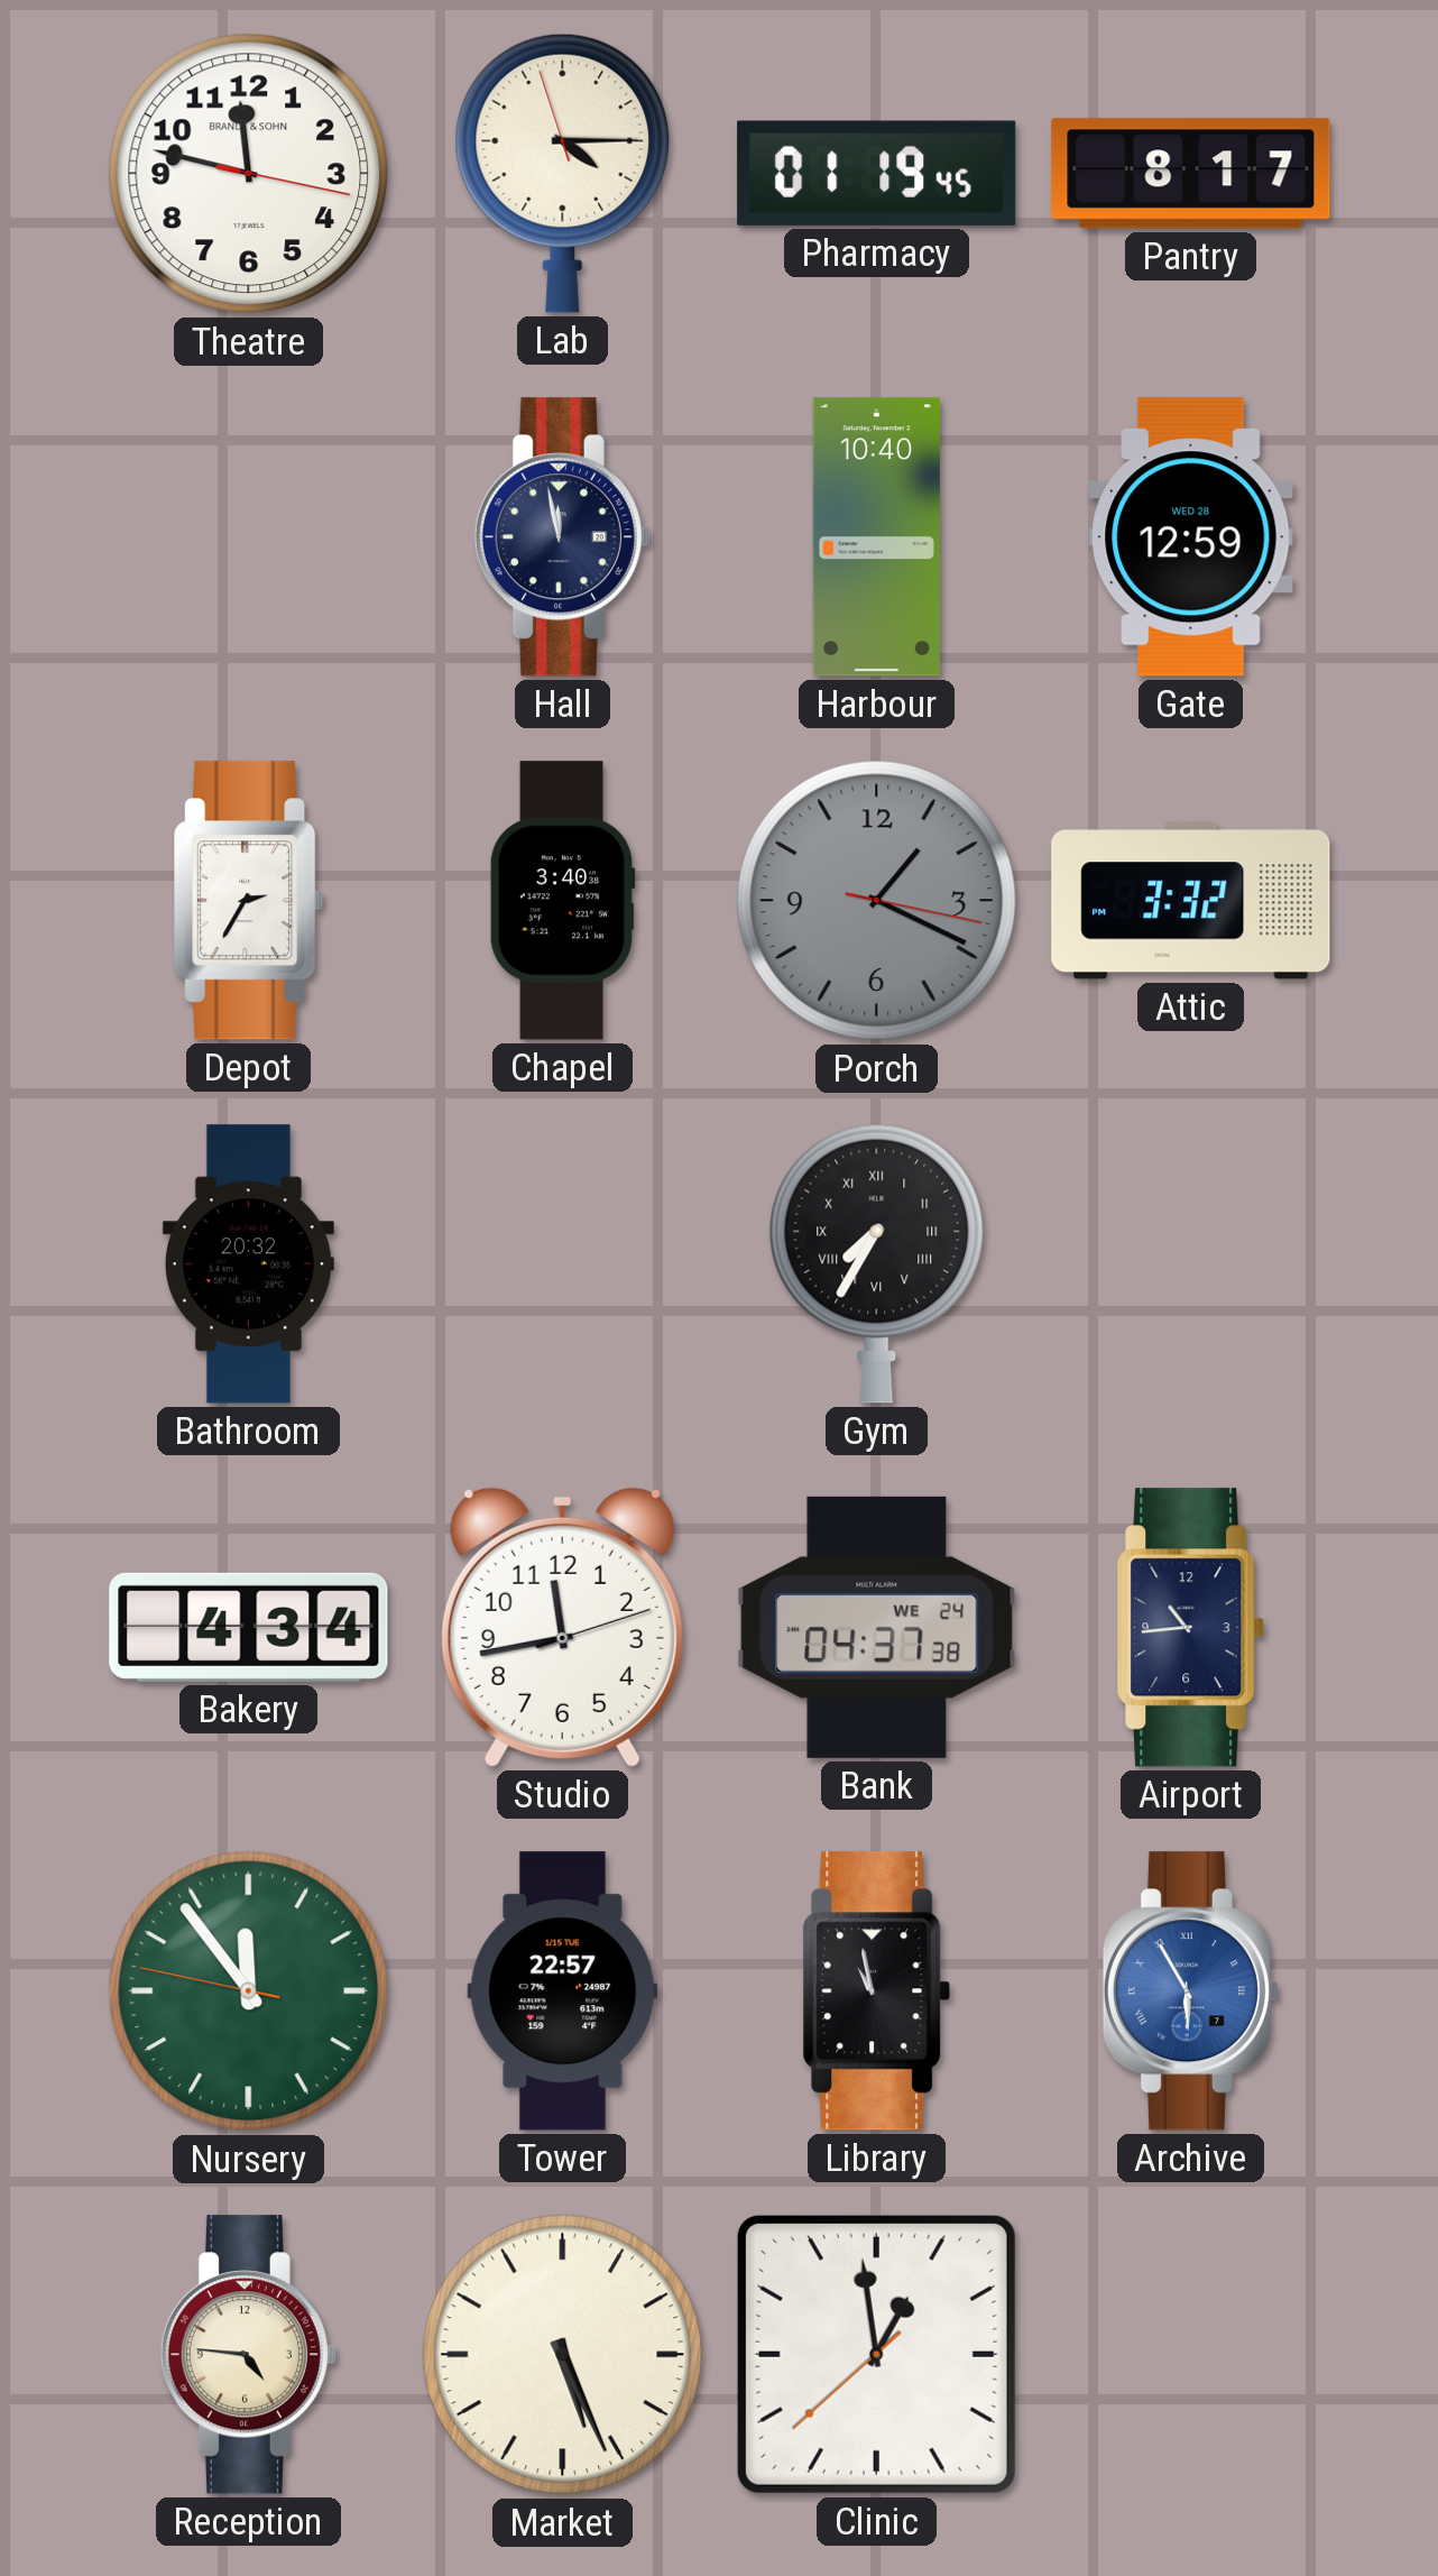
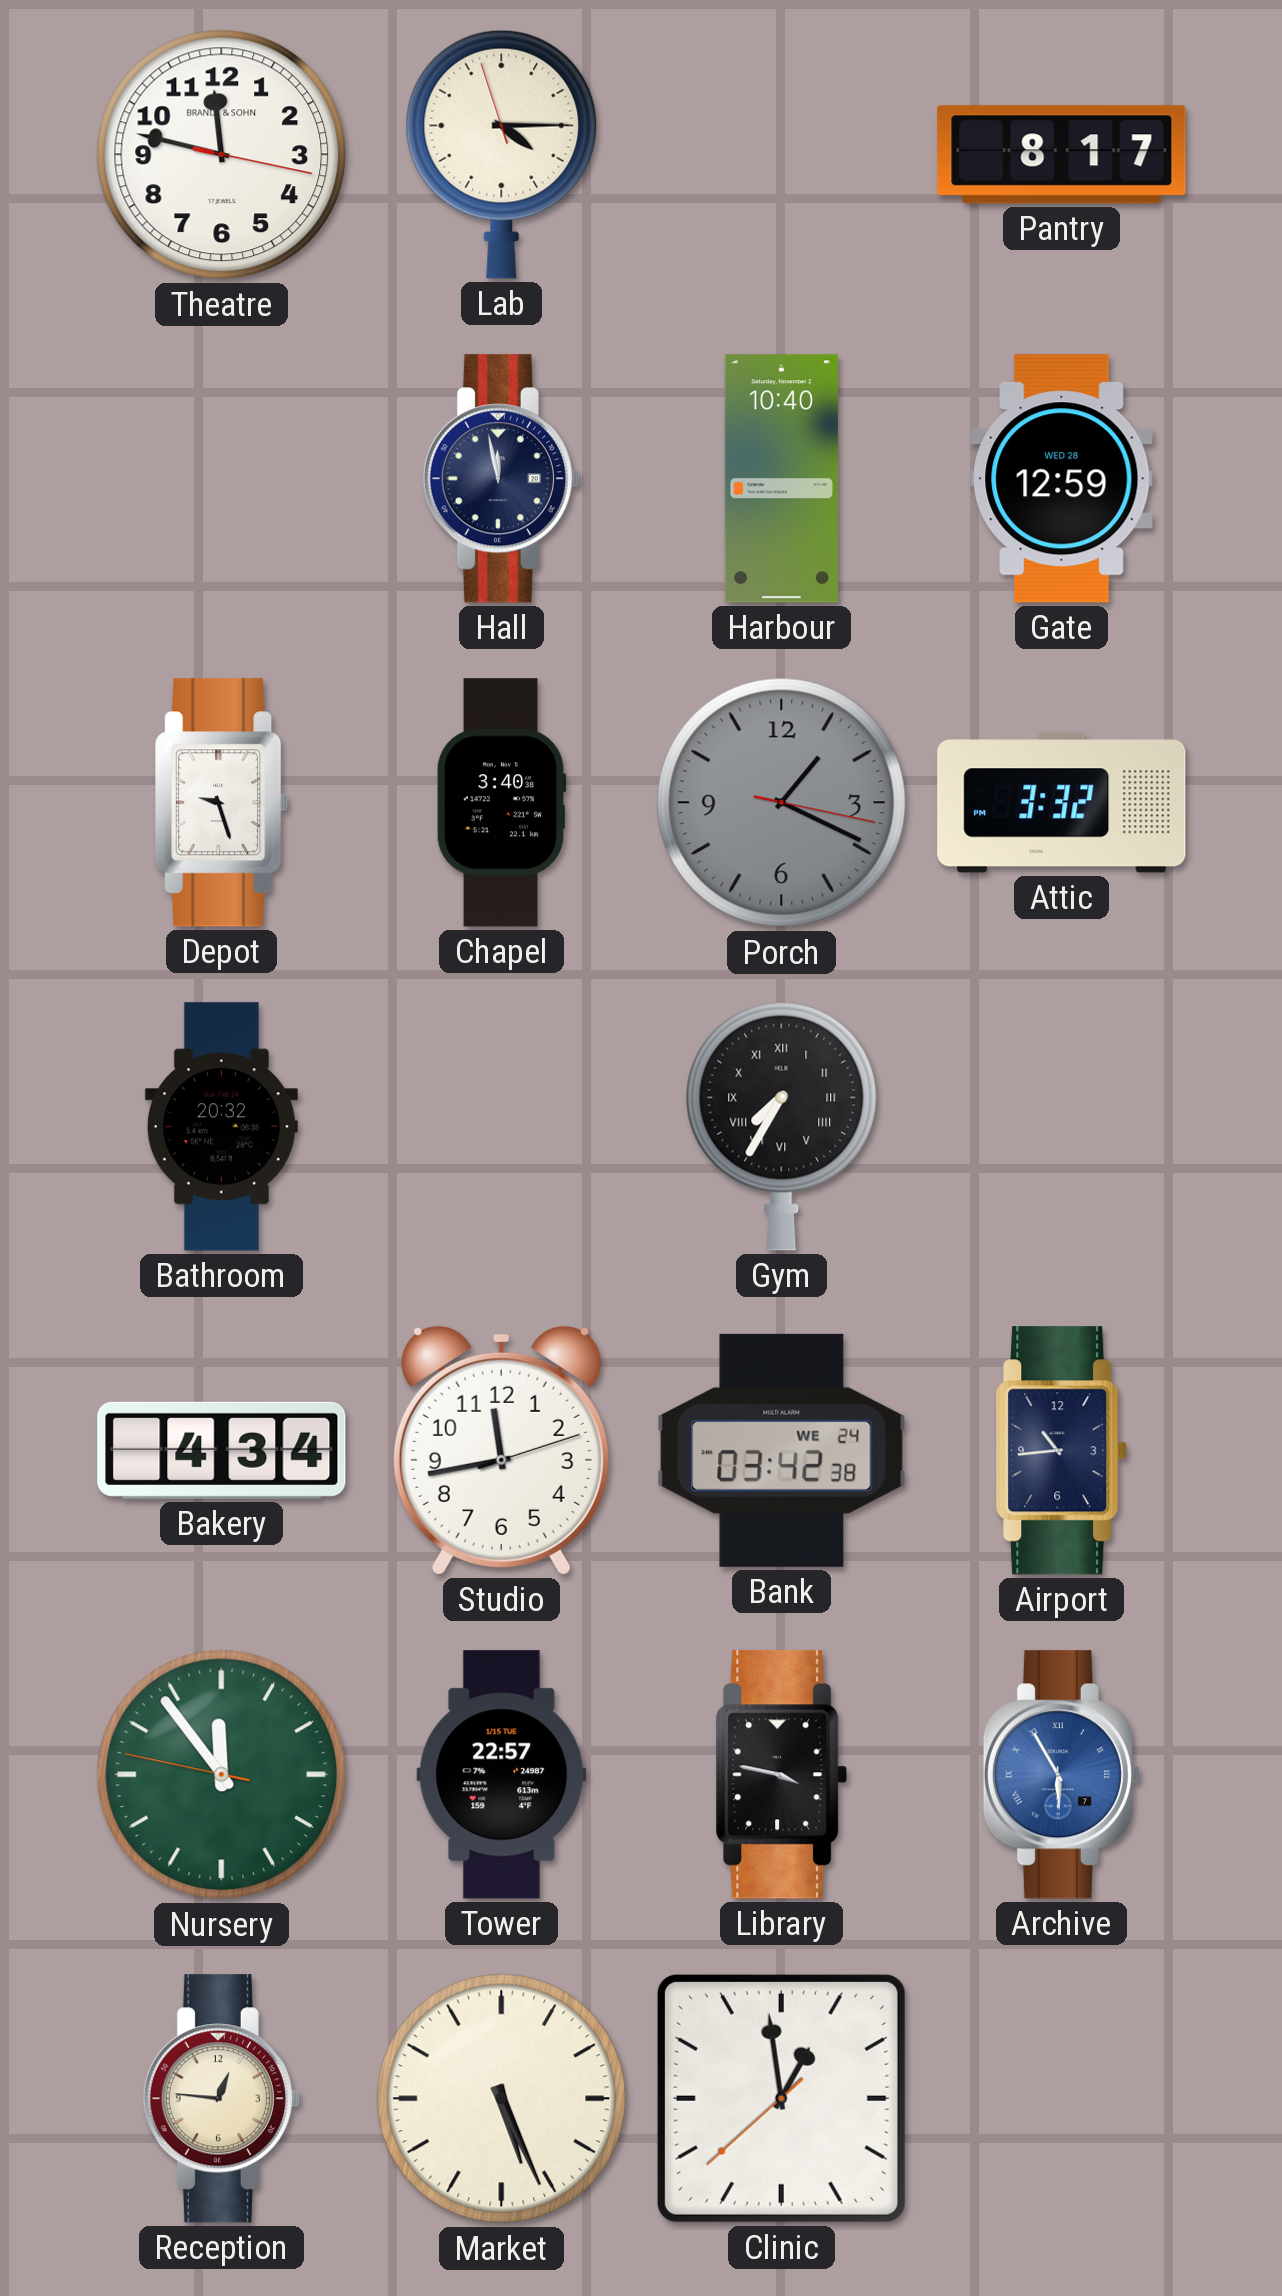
Pharmacy: 01:19 -> none (877, 173)
Depot: 2:35 -> 9:27 (222, 803)
Bank: 04:37 -> 03:42 (782, 1450)
Library: 10:58 -> 3:47 (782, 1775)
Reception: 4:46 -> 12:46 (221, 2099)
